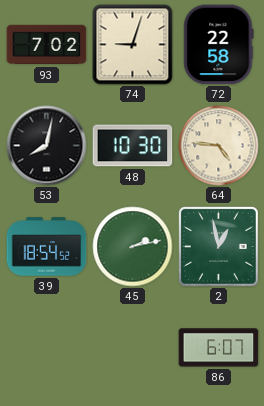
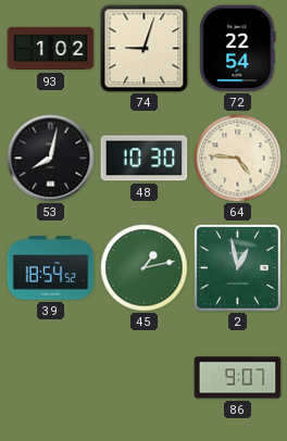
93: 7:02 -> 1:02 (51, 49)
72: 22:58 -> 22:54 (238, 49)
45: 2:13 -> 1:13 (145, 268)
86: 6:07 -> 9:07 (238, 378)
